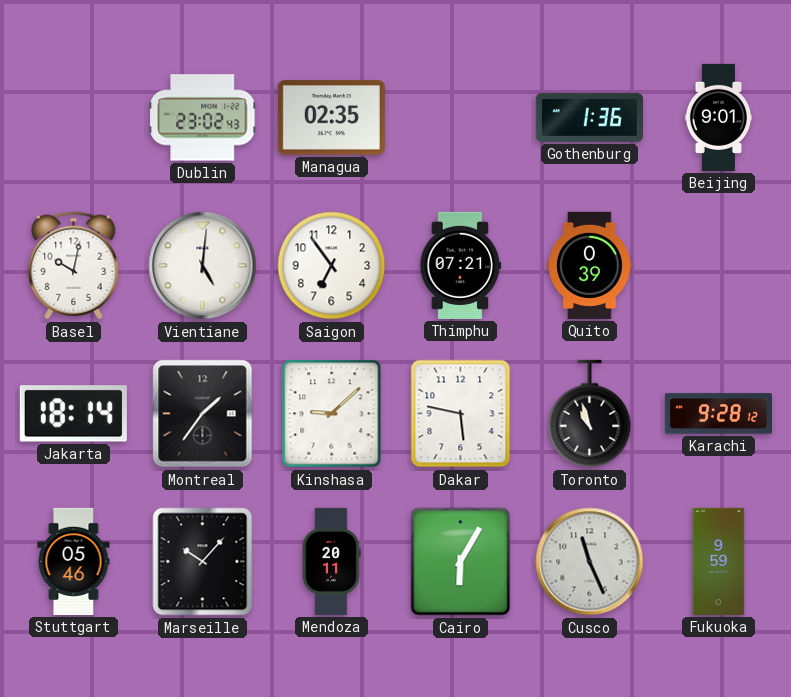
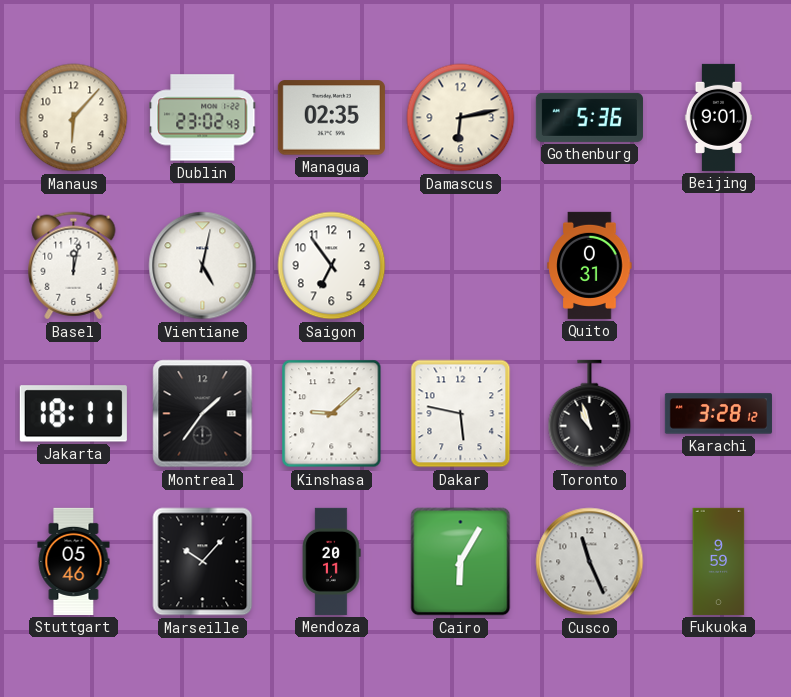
Manaus: none -> 6:07 (74, 118)
Damascus: none -> 6:13 (461, 118)
Gothenburg: 1:36 -> 5:36 (589, 117)
Basel: 10:02 -> 12:02 (74, 266)
Vientiane: 5:01 -> 5:02 (203, 266)
Thimphu: 07:21 -> none (461, 265)
Quito: 0:39 -> 0:31 (590, 265)
Jakarta: 18:14 -> 18:11 (73, 414)
Karachi: 9:28 -> 3:28 (718, 414)
